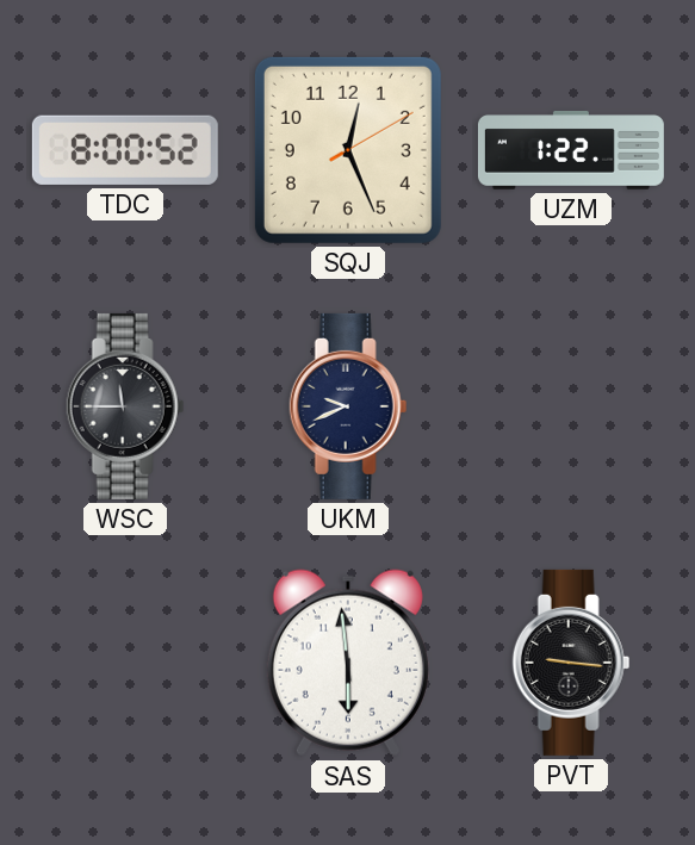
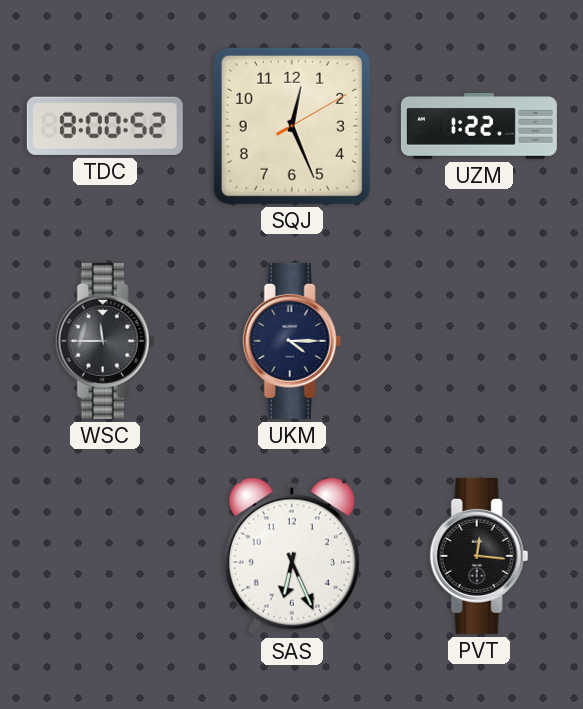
UKM: 9:41 -> 4:15 (292, 341)
SAS: 5:59 -> 6:26 (292, 556)
PVT: 9:16 -> 12:16 (479, 556)
